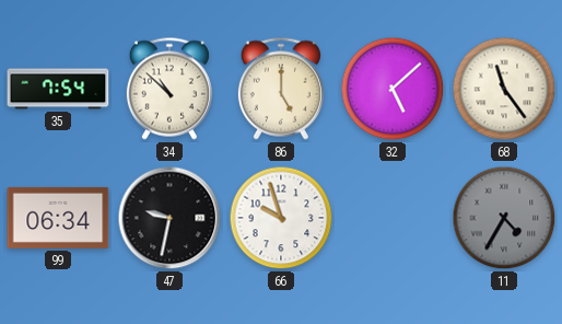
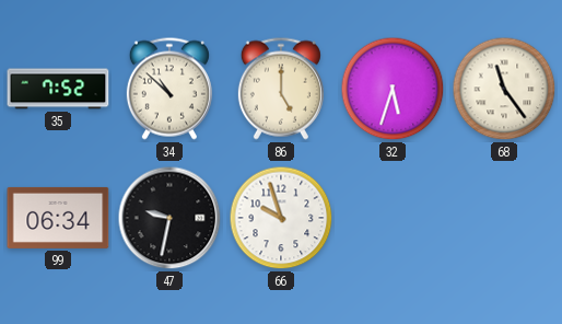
35: 7:54 -> 7:52 (58, 89)
32: 5:08 -> 5:33 (393, 89)
11: 4:35 -> none (504, 218)
